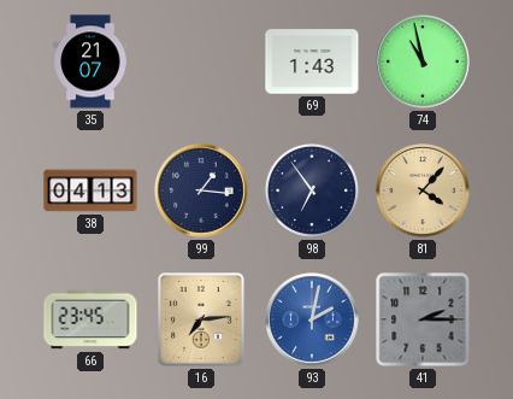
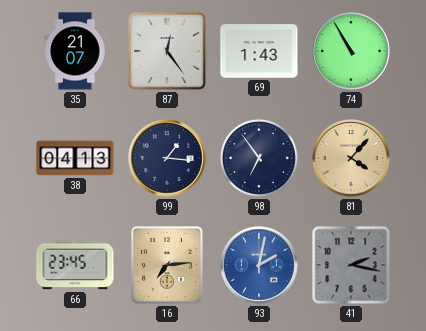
87: none -> 12:24 (167, 51)
74: 10:58 -> 10:55 (351, 51)
41: 2:15 -> 2:17 (351, 265)
